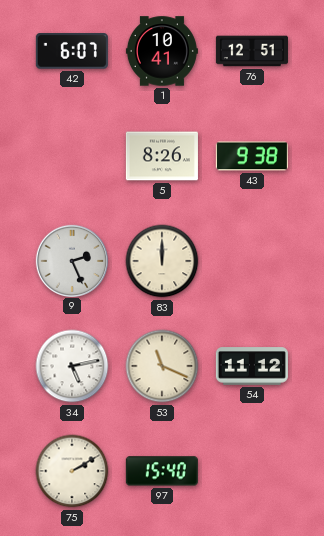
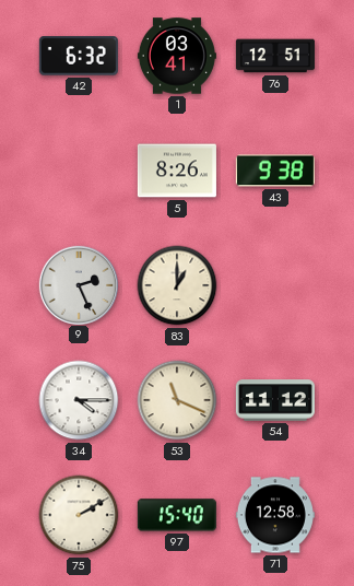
42: 6:07 -> 6:32 (79, 56)
1: 10:41 -> 03:41 (177, 56)
83: 12:00 -> 1:00 (177, 285)
34: 5:13 -> 4:15 (79, 400)
71: none -> 12:58 (275, 515)
